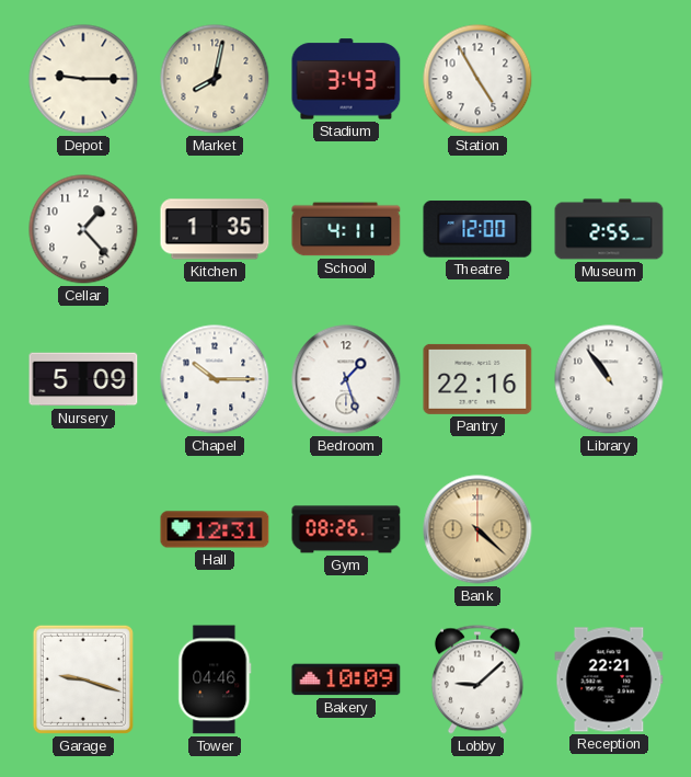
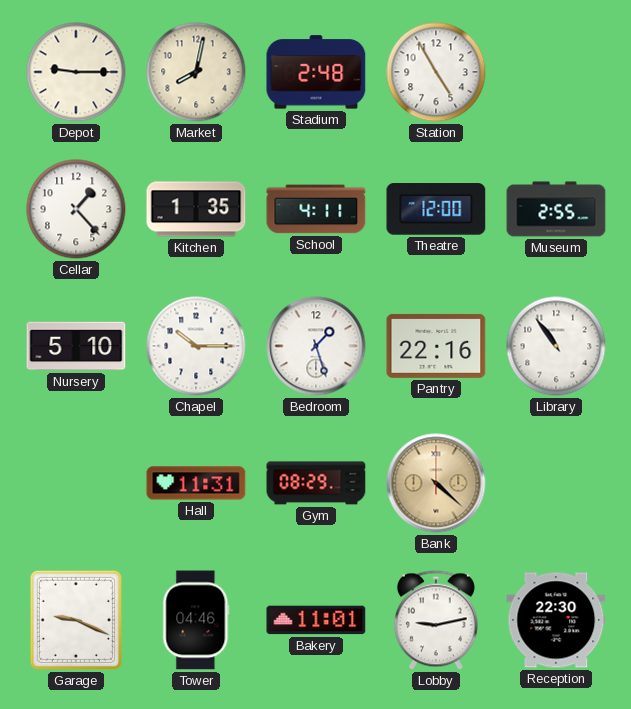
Stadium: 3:43 -> 2:48 (316, 72)
Nursery: 5:09 -> 5:10 (76, 346)
Hall: 12:31 -> 11:31 (196, 483)
Gym: 08:26 -> 08:29 (316, 483)
Garage: 9:18 -> 9:19 (76, 620)
Bakery: 10:09 -> 11:01 (316, 620)
Lobby: 9:08 -> 9:13 (436, 620)
Reception: 22:21 -> 22:30 (556, 620)
